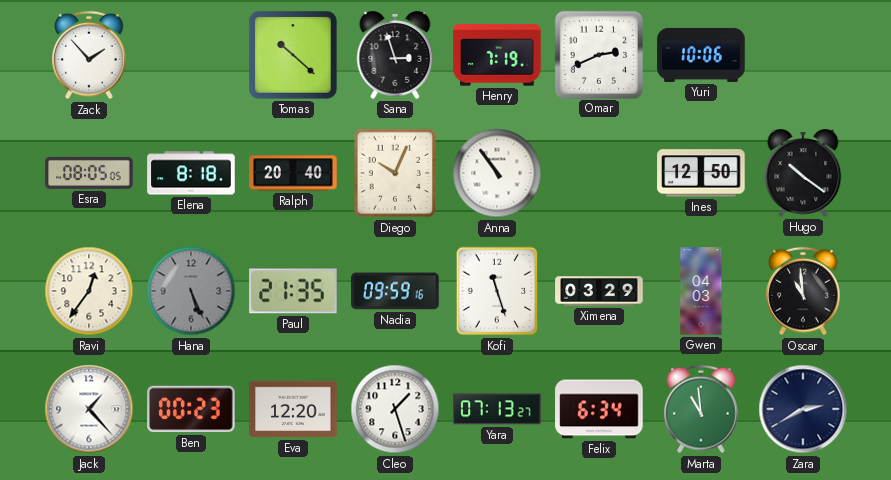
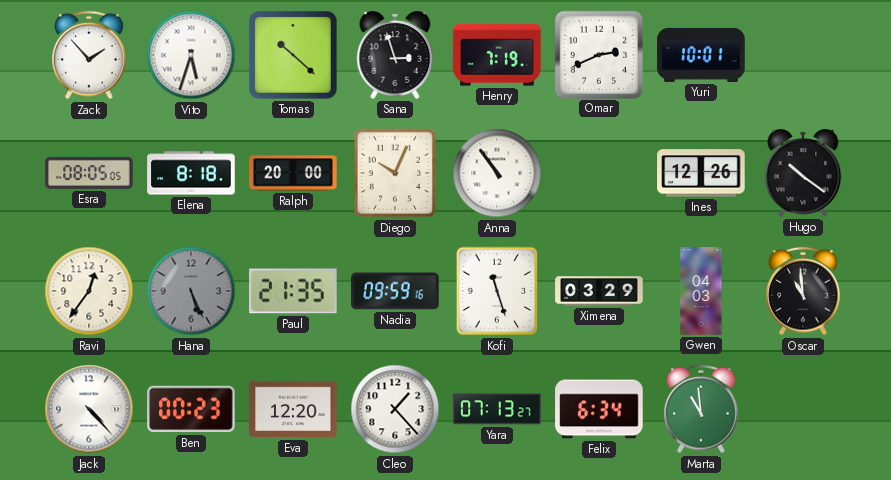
Vito: none -> 5:33 (191, 55)
Yuri: 10:06 -> 10:01 (701, 55)
Ralph: 20:40 -> 20:00 (293, 173)
Ines: 12:50 -> 12:26 (701, 173)
Jack: 1:23 -> 4:23 (89, 409)
Cleo: 1:27 -> 1:23 (395, 409)
Zara: 2:40 -> none (803, 409)
